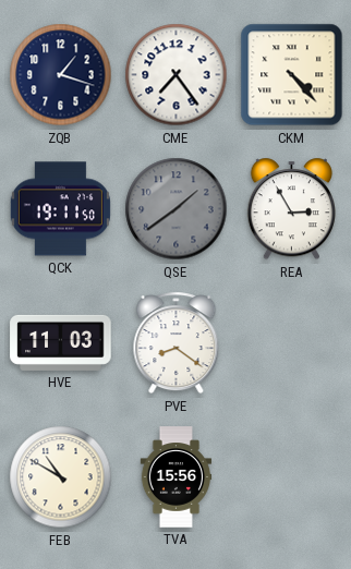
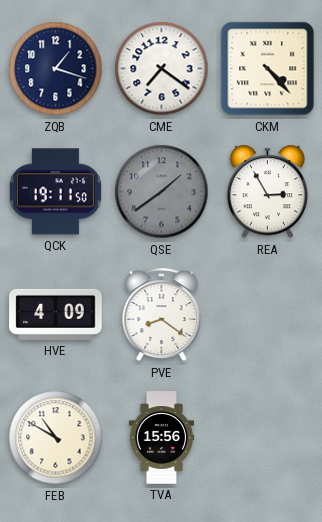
CME: 7:24 -> 7:21 (162, 69)
HVE: 11:03 -> 4:09 (56, 314)
